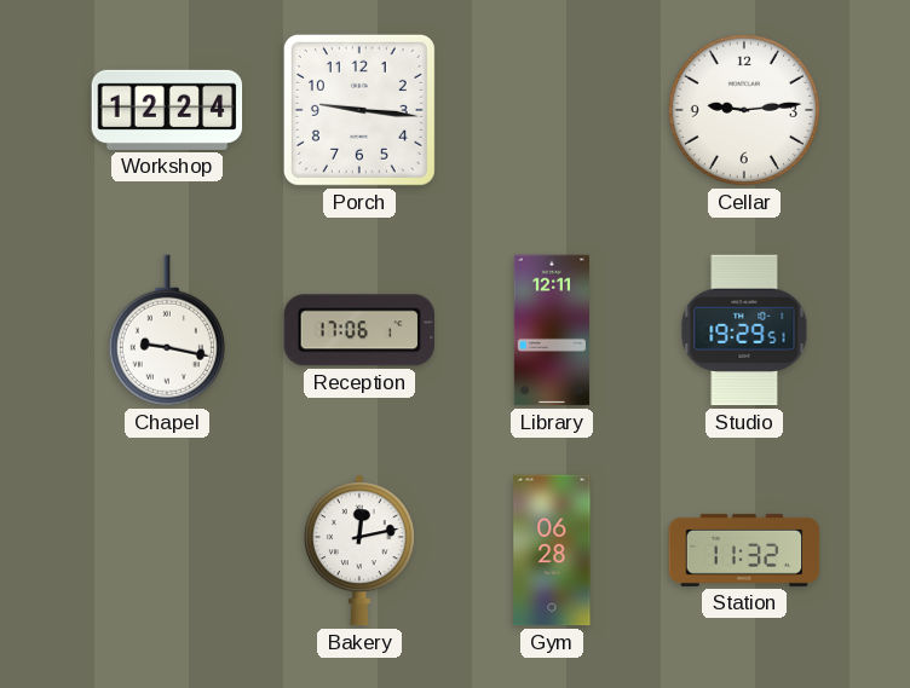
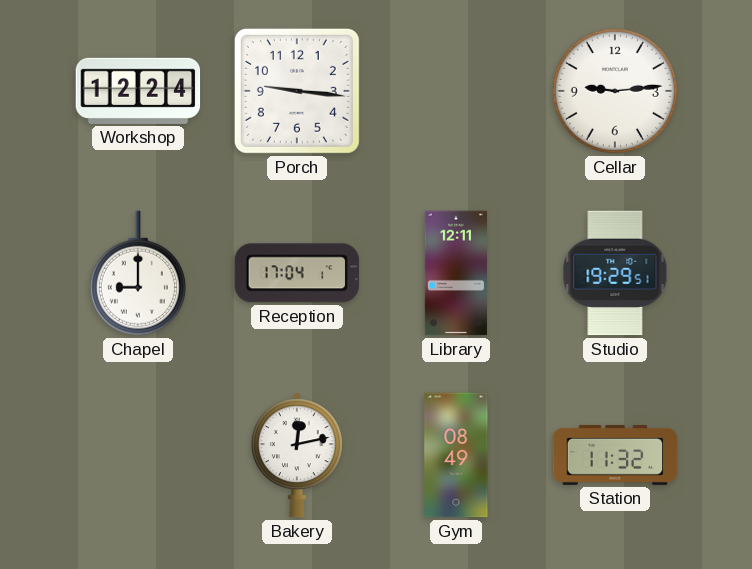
Chapel: 9:17 -> 9:00 (138, 273)
Reception: 17:06 -> 17:04 (296, 273)
Gym: 06:28 -> 08:49 (456, 455)
